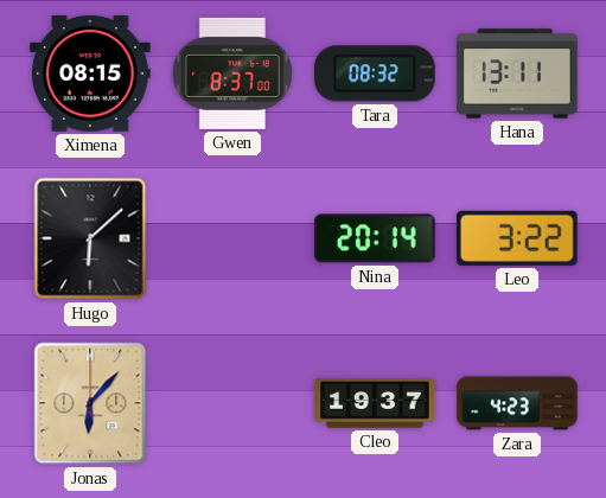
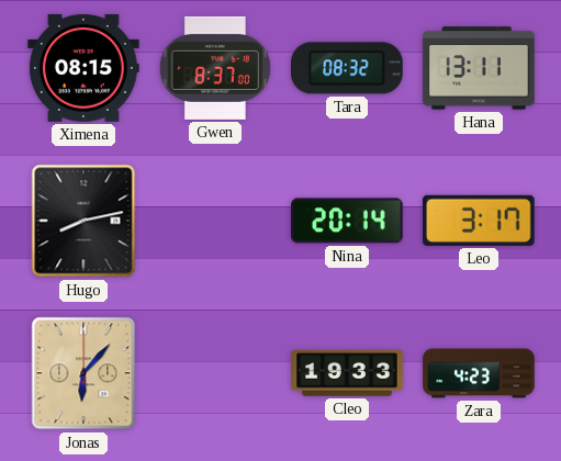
Hugo: 6:08 -> 8:13 (83, 221)
Leo: 3:22 -> 3:17 (480, 221)
Cleo: 19:37 -> 19:33 (347, 373)
